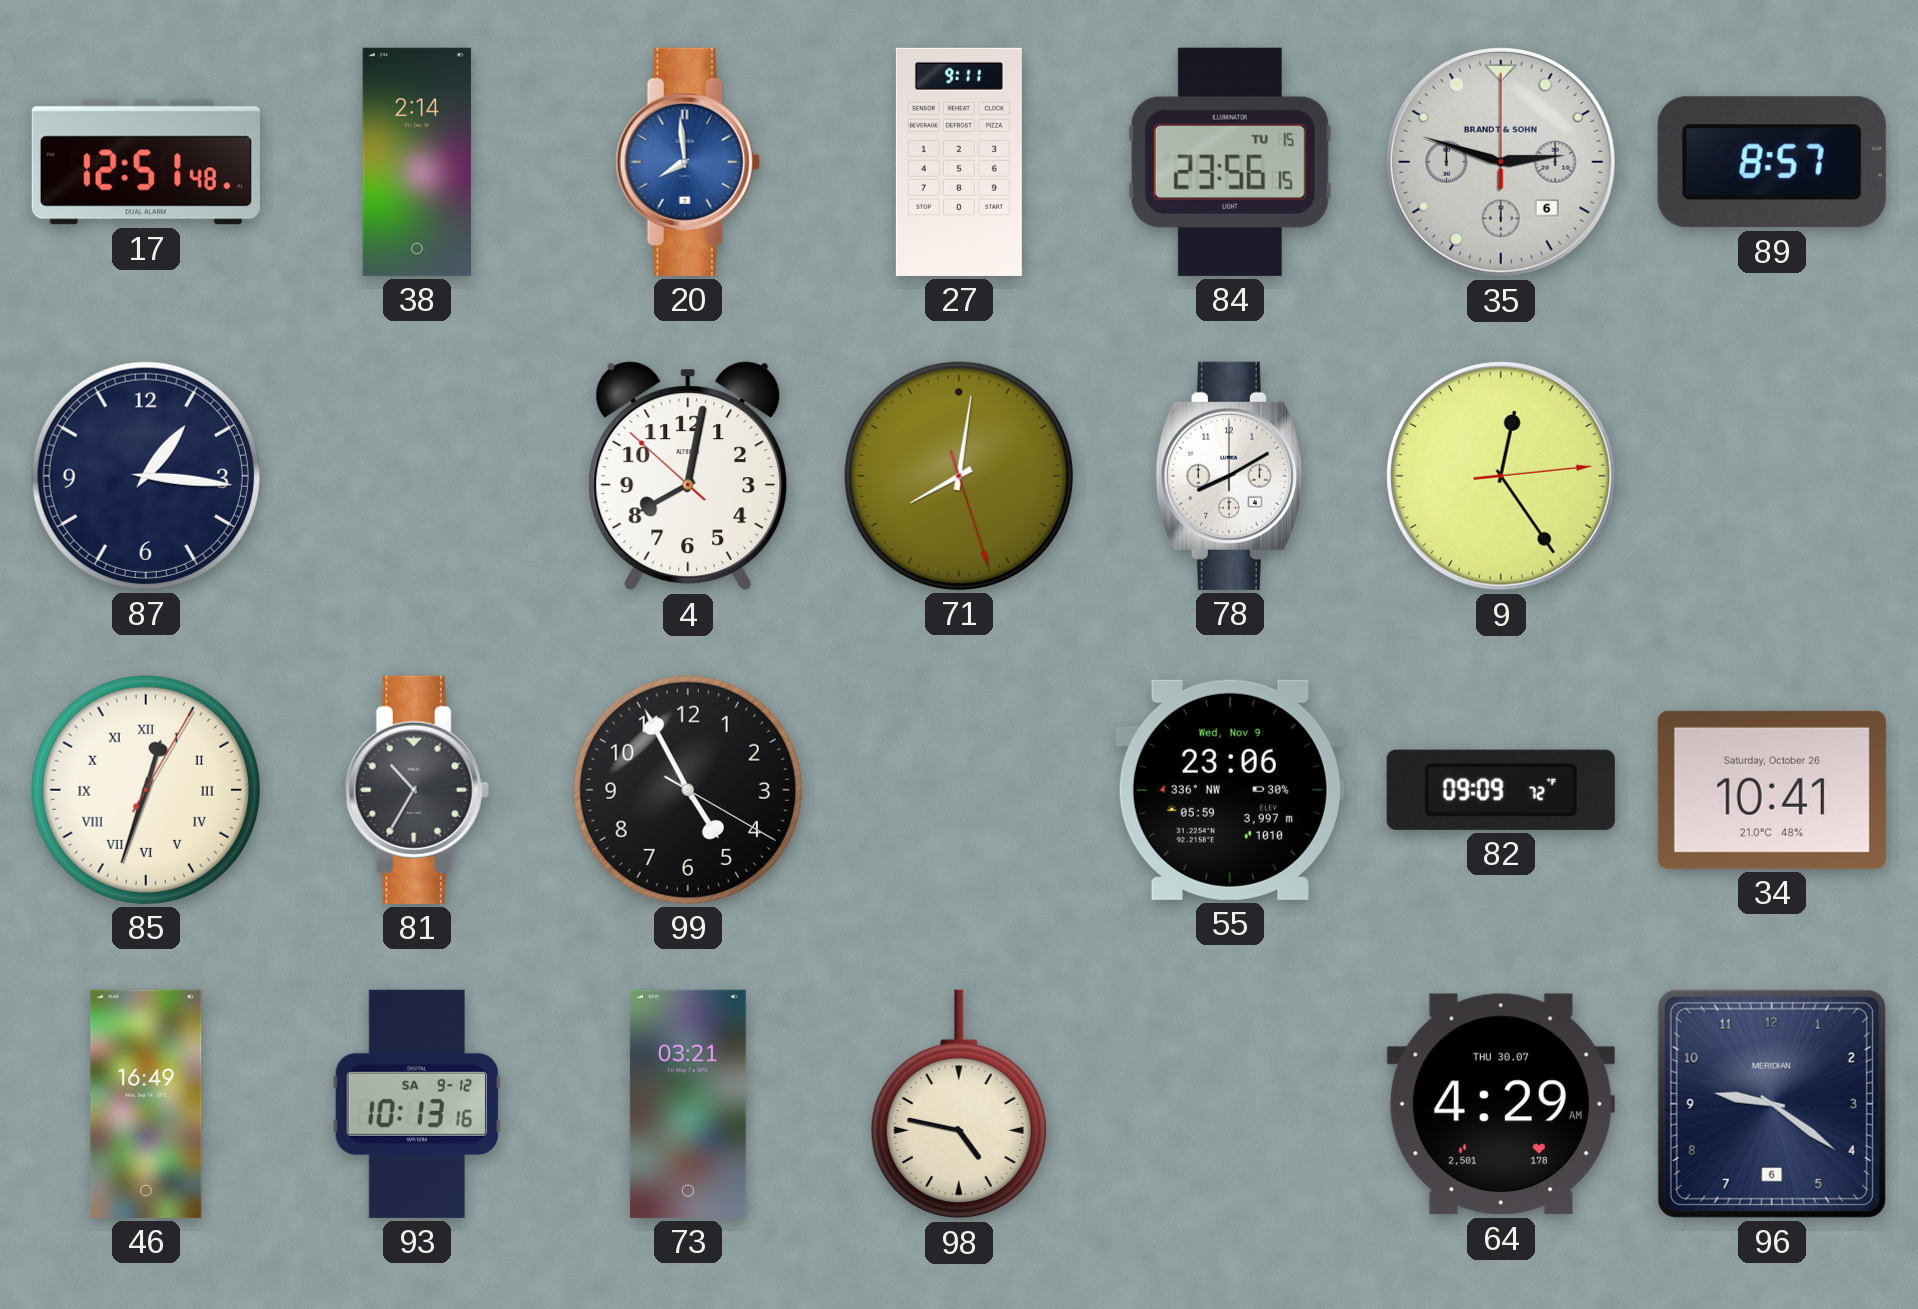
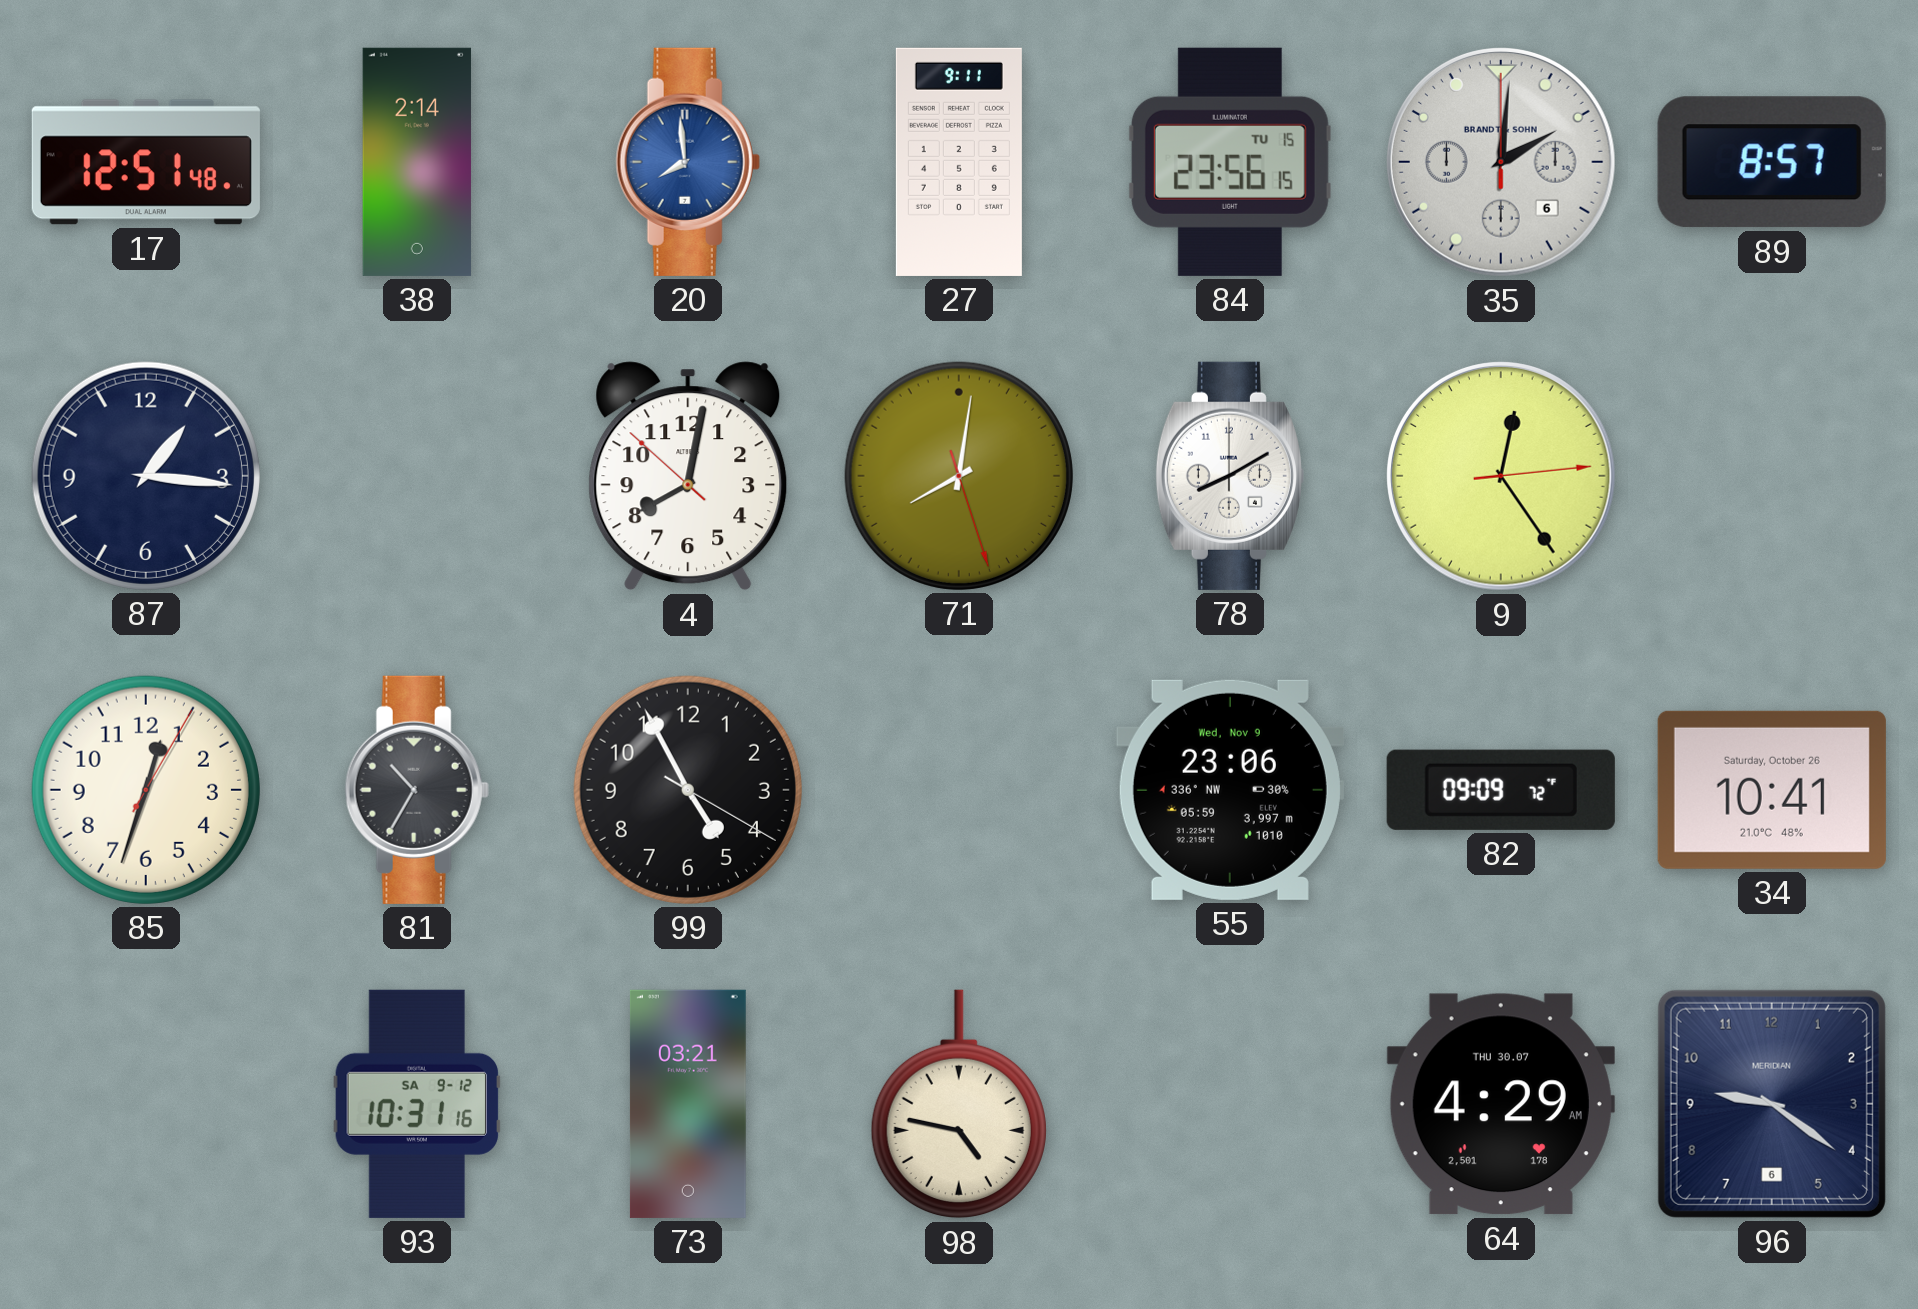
35: 2:48 -> 2:01 (1502, 163)
85 numerals: Roman -> Arabic (146, 790)
46: 16:49 -> none (146, 1104)
93: 10:13 -> 10:31 (417, 1104)
